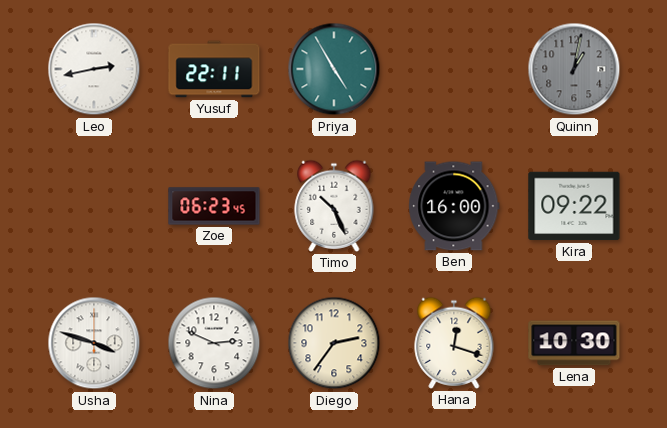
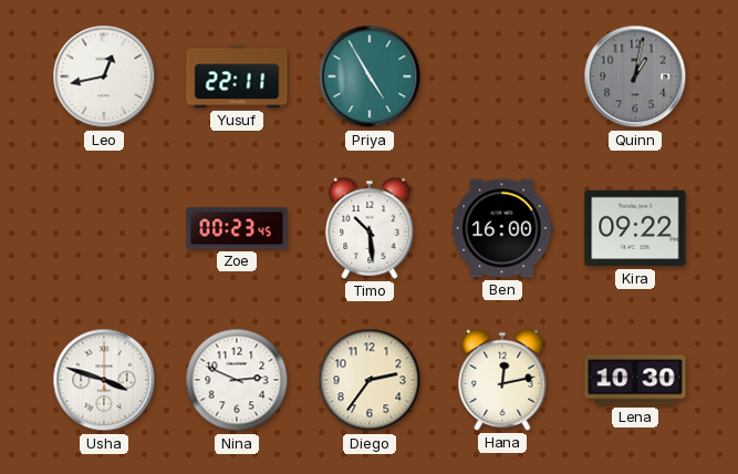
Leo: 2:43 -> 12:43 (104, 76)
Zoe: 06:23 -> 00:23 (237, 228)
Timo: 10:26 -> 10:29 (370, 228)
Hana: 12:18 -> 12:13 (502, 380)
